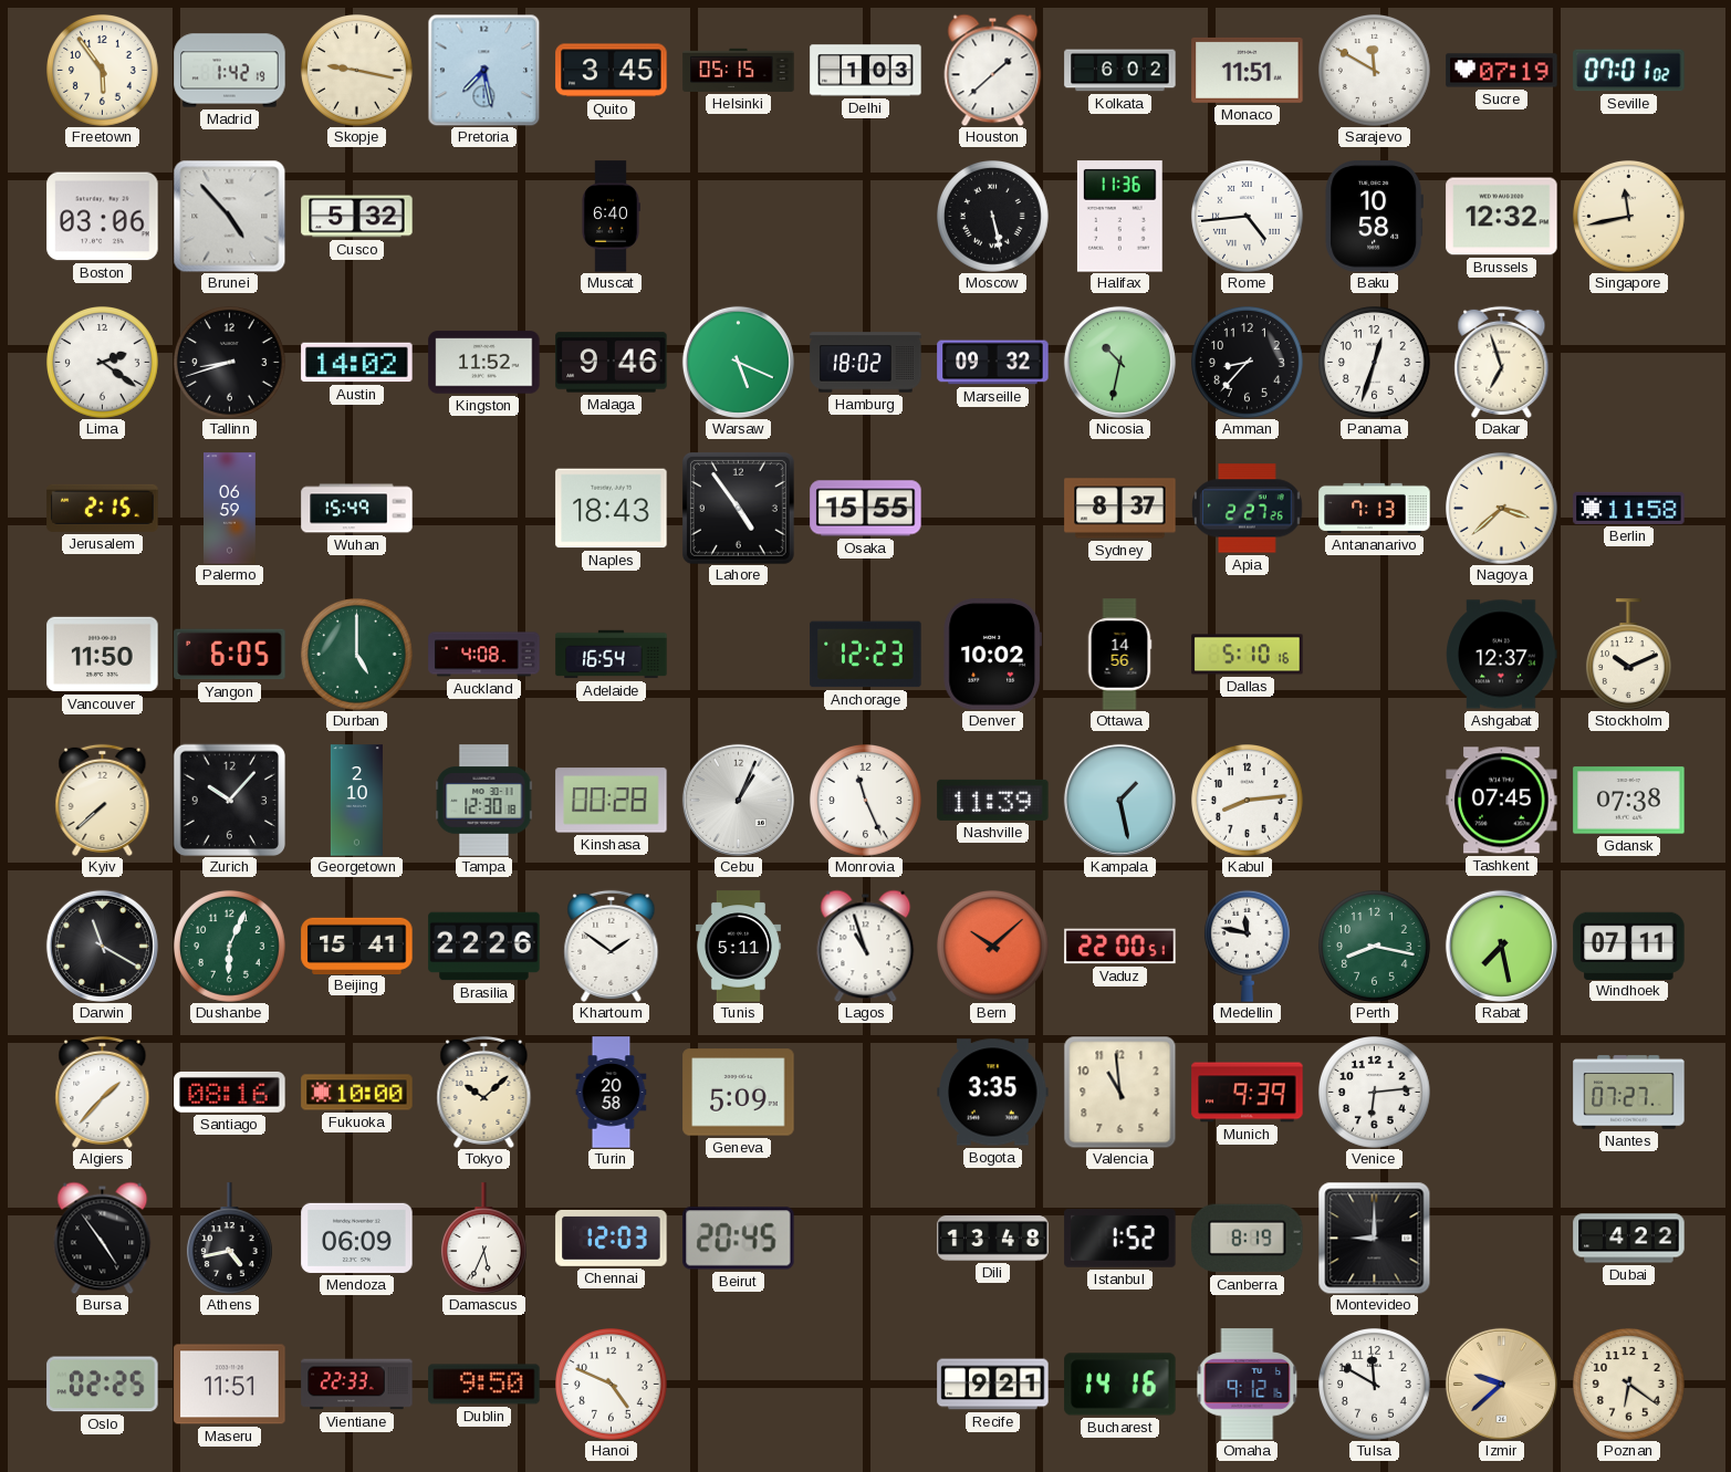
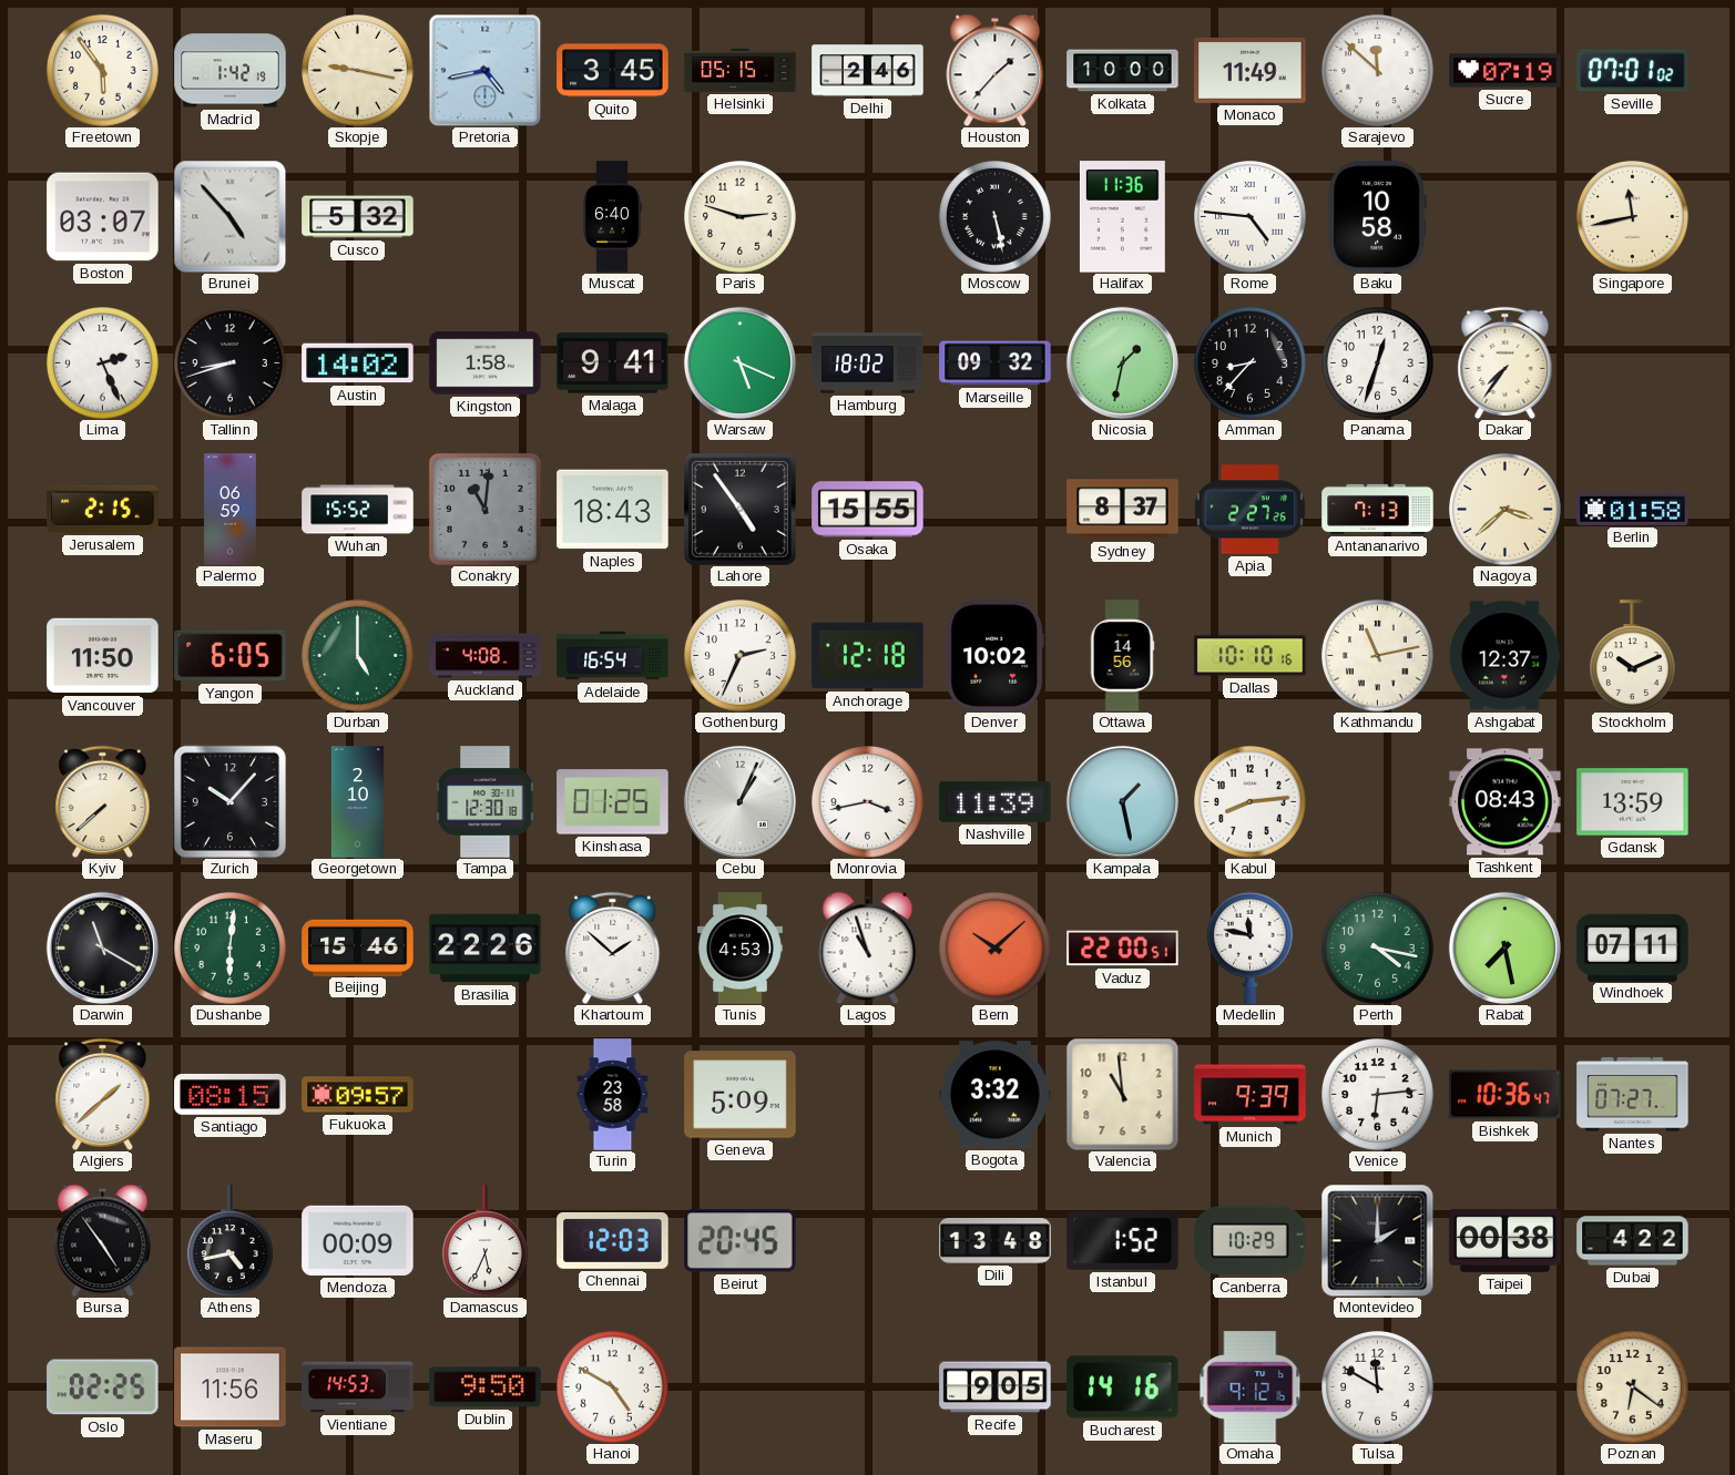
Pretoria: 7:28 -> 4:43 (484, 70)
Delhi: 1:03 -> 2:46 (868, 71)
Houston: 1:38 -> 1:37 (996, 70)
Kolkata: 6:02 -> 10:00 (1123, 71)
Monaco: 11:51 -> 11:49 (1251, 70)
Sarajevo: 11:50 -> 11:52 (1378, 71)
Boston: 03:06 -> 03:07 (103, 217)
Paris: none -> 2:48 (741, 217)
Rome: 4:44 -> 4:46 (1251, 217)
Brussels: 12:32 -> none (1502, 217)
Lima: 2:21 -> 2:26 (103, 363)
Kingston: 11:52 -> 1:58 (486, 363)
Malaga: 9:46 -> 9:41 (613, 363)
Nicosia: 10:32 -> 1:32 (1122, 362)
Dakar: 6:57 -> 7:36 (1506, 362)
Wuhan: 15:49 -> 15:52 (358, 510)
Conakry: none -> 11:01 (484, 509)
Berlin: 11:58 -> 01:58 (1633, 509)
Gothenburg: none -> 2:34 (741, 656)
Anchorage: 12:23 -> 12:18 (868, 656)
Dallas: 5:10 -> 10:10 (1251, 656)
Kathmandu: none -> 11:13 (1378, 656)
Kinshasa: 00:28 -> 01:25 (613, 802)
Monrovia: 11:26 -> 3:43 (868, 802)
Tashkent: 07:45 -> 08:43 (1506, 802)
Gdansk: 07:38 -> 13:59 (1633, 802)
Dushanbe: 6:04 -> 6:01 (231, 949)
Beijing: 15:41 -> 15:46 (358, 948)
Khartoum: 1:51 -> 1:52 (613, 948)
Tunis: 5:11 -> 4:53 (739, 949)
Perth: 8:17 -> 4:17 (1378, 949)
Algiers: 1:37 -> 1:38 (103, 1094)
Santiago: 08:16 -> 08:15 (231, 1094)
Fukuoka: 10:00 -> 09:57 (358, 1095)
Tokyo: 10:08 -> none (484, 1092)
Turin: 20:58 -> 23:58 (613, 1095)
Bogota: 3:35 -> 3:32 (996, 1095)
Bishkek: none -> 10:36 (1506, 1095)
Mendoza: 06:09 -> 00:09 (358, 1240)
Canberra: 8:19 -> 10:29 (1251, 1241)
Montevideo: 9:00 -> 2:00 (1377, 1240)
Taipei: none -> 00:38 (1506, 1240)
Maseru: 11:51 -> 11:56 (231, 1387)
Vientiane: 22:33 -> 14:53 (358, 1387)
Hanoi: 4:49 -> 4:50 (613, 1387)
Recife: 9:21 -> 9:05 (996, 1387)
Izmir: 9:38 -> none (1501, 1384)
